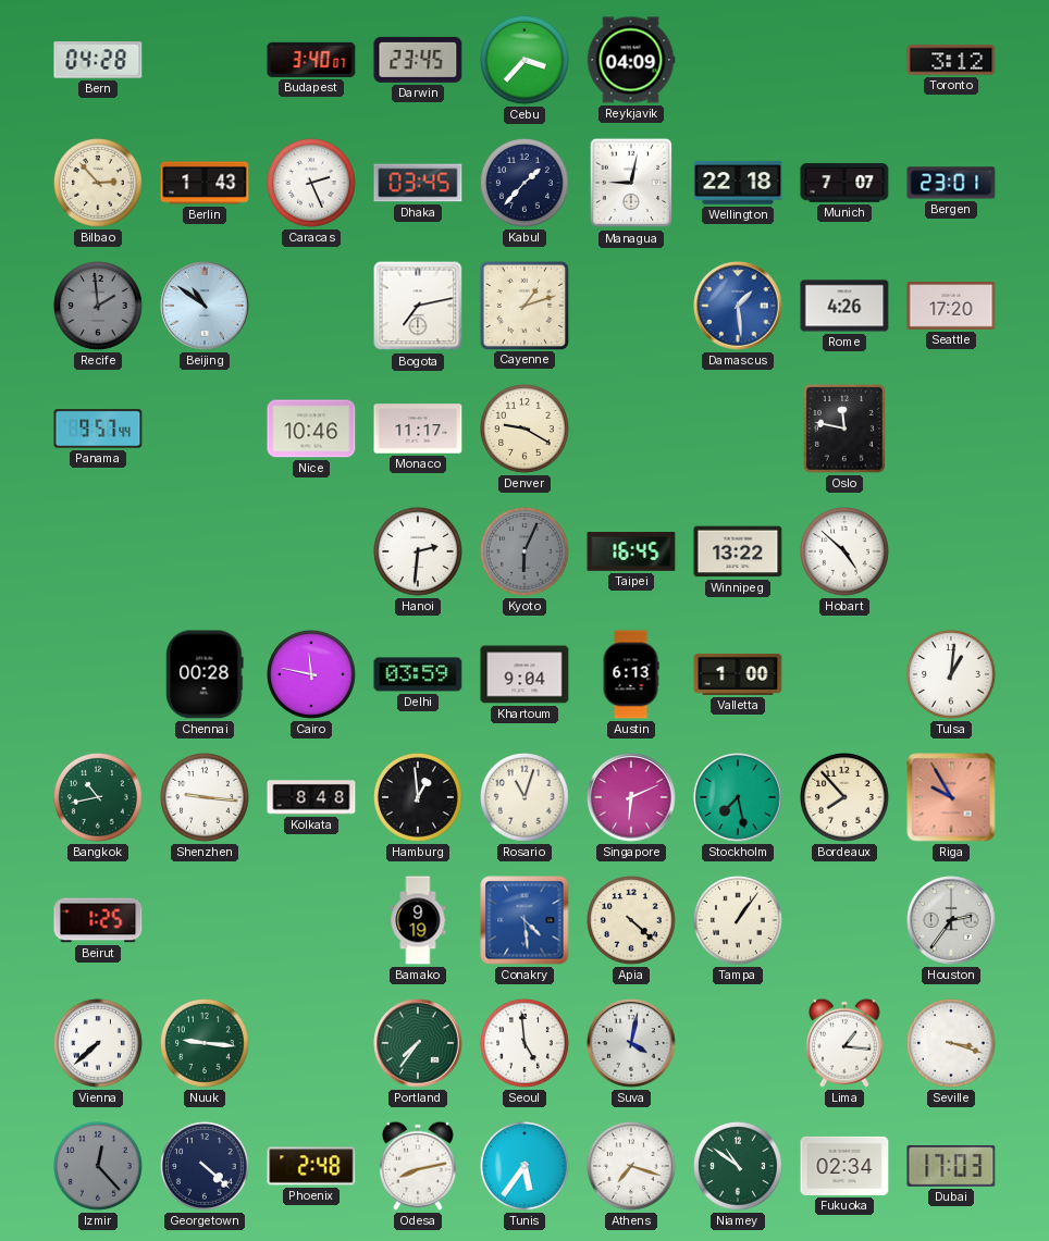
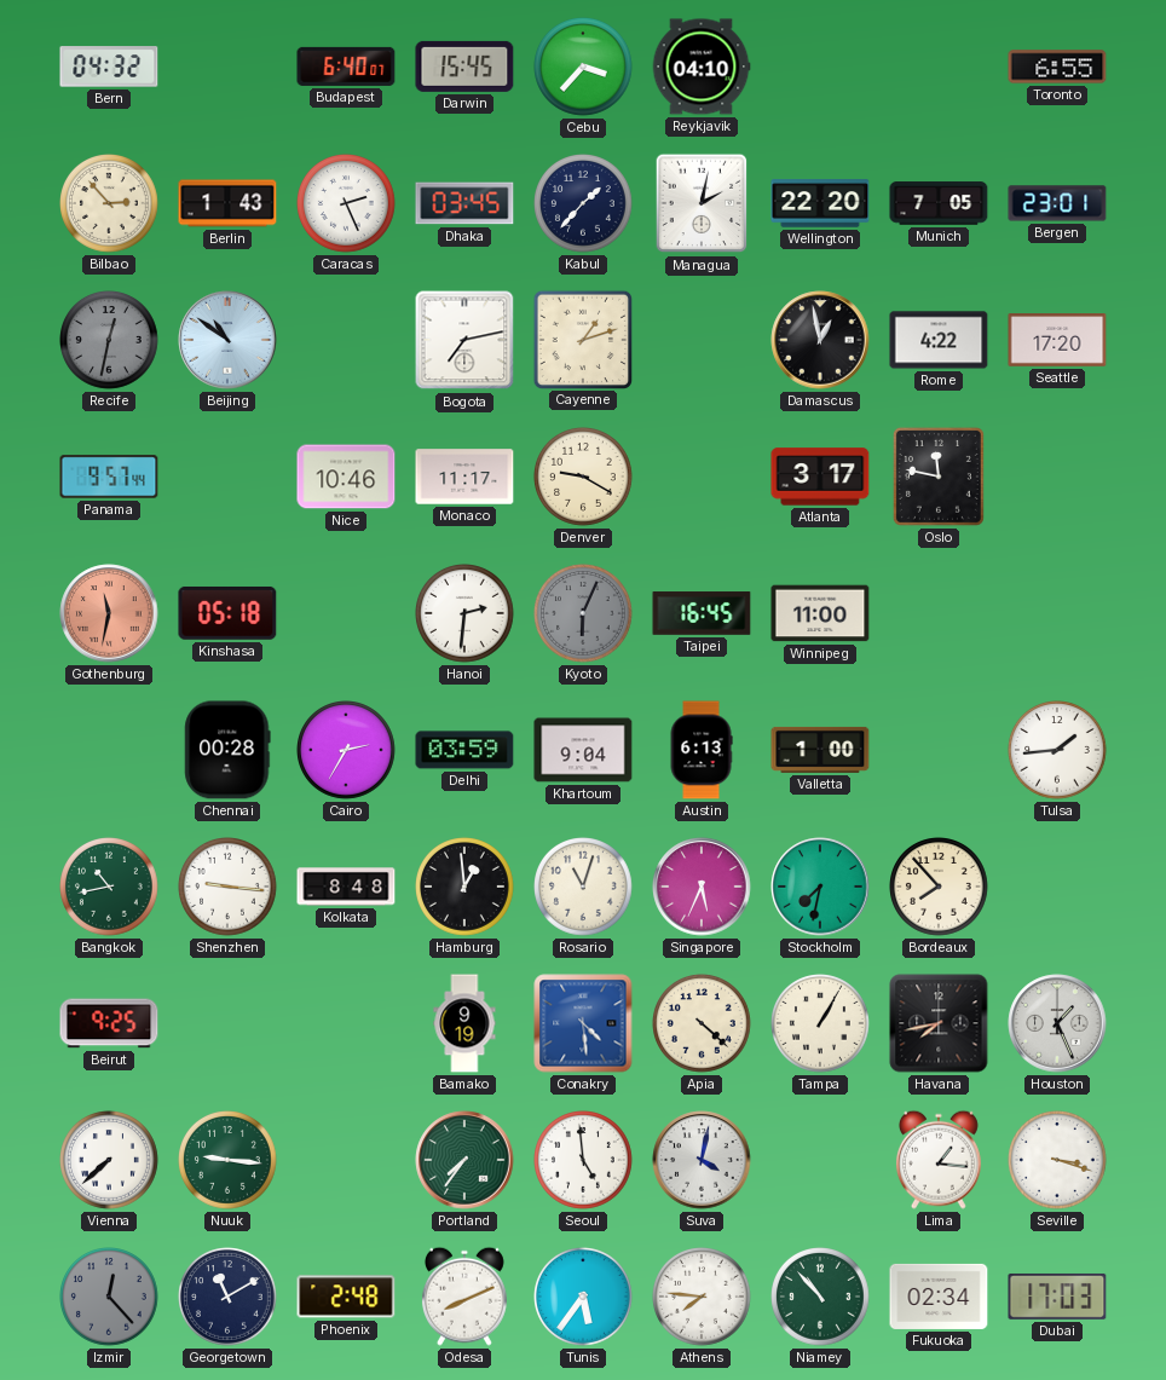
Bern: 04:28 -> 04:32 (109, 67)
Budapest: 3:40 -> 6:40 (346, 67)
Darwin: 23:45 -> 15:45 (464, 67)
Reykjavik: 04:09 -> 04:10 (702, 67)
Toronto: 3:12 -> 6:55 (1057, 67)
Managua: 9:02 -> 2:02 (702, 203)
Wellington: 22:18 -> 22:20 (820, 203)
Munich: 7:07 -> 7:05 (939, 203)
Recife: 1:59 -> 12:32 (110, 341)
Damascus: 1:29 -> 12:58 (820, 340)
Damascus dial: blue -> black (820, 340)
Rome: 4:26 -> 4:22 (939, 340)
Atlanta: none -> 3:17 (820, 477)
Gothenburg: none -> 11:32 (109, 613)
Kinshasa: none -> 05:18 (227, 613)
Winnipeg: 13:22 -> 11:00 (820, 613)
Hobart: 4:52 -> none (846, 553)
Cairo: 11:47 -> 2:35 (347, 751)
Tulsa: 1:01 -> 1:44 (1058, 751)
Singapore: 6:11 -> 5:34 (702, 887)
Stockholm: 7:28 -> 7:32 (820, 887)
Riga: 9:55 -> none (951, 797)
Beirut: 1:25 -> 9:25 (109, 1023)
Tampa: 1:06 -> 1:05 (821, 1024)
Havana: none -> 7:43 (939, 1023)
Houston: 2:36 -> 1:26 (1057, 1023)
Georgetown: 4:22 -> 11:10 (229, 1298)
Odesa: 8:13 -> 8:11 (464, 1297)
Athens: 7:18 -> 7:46 (703, 1298)
Niamey: 10:51 -> 10:53 (821, 1298)
